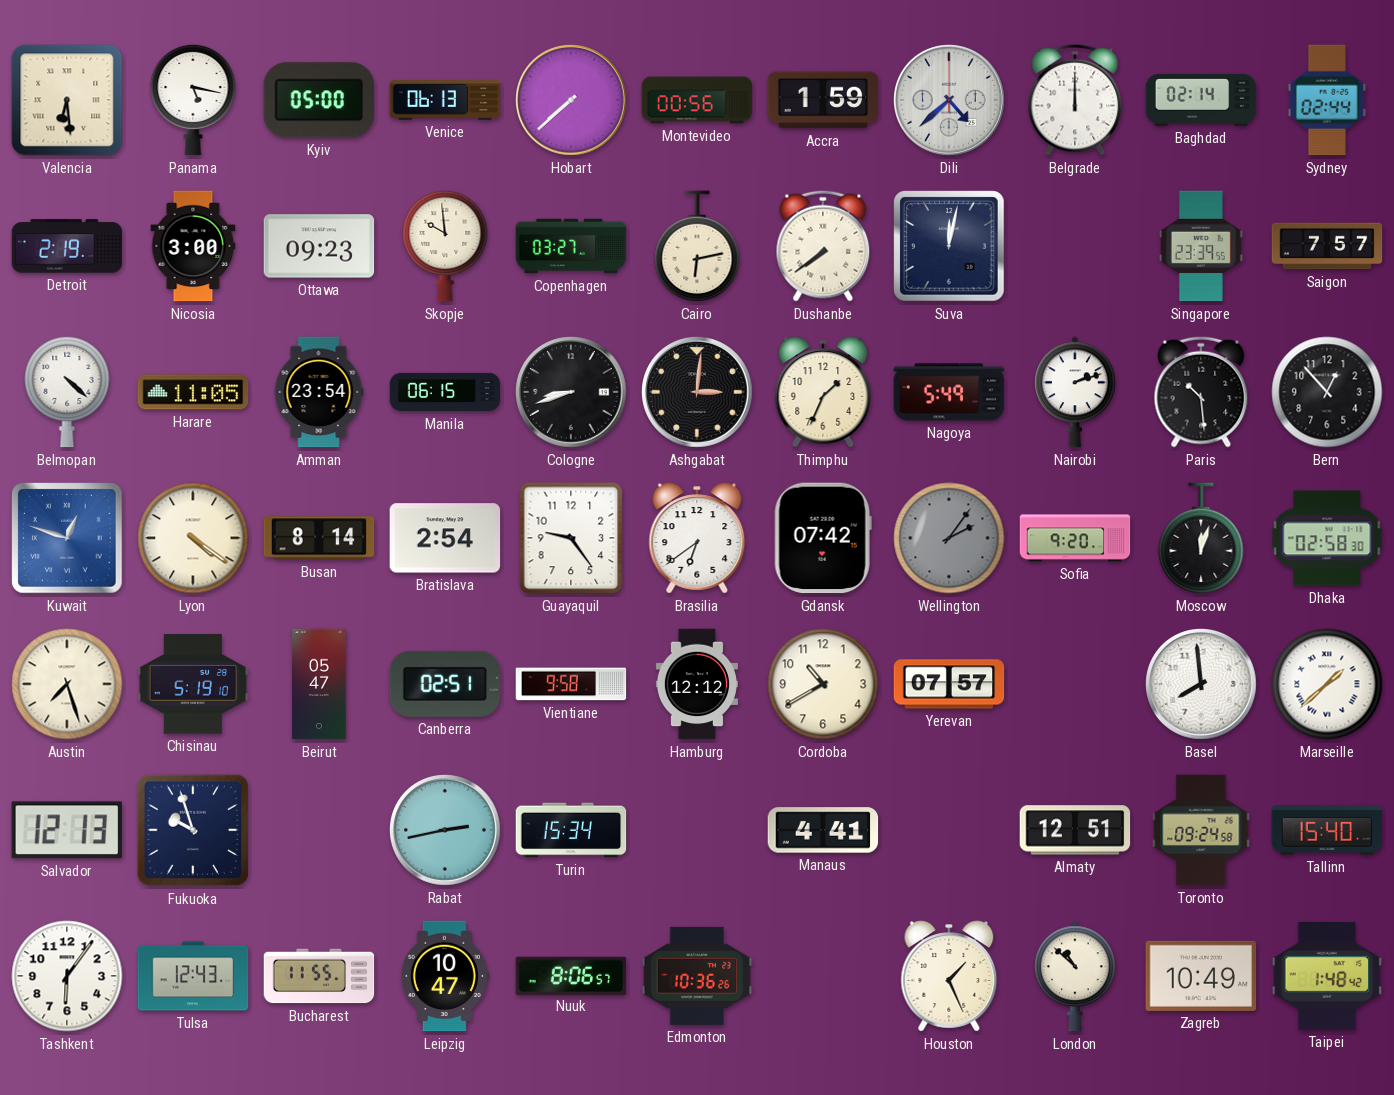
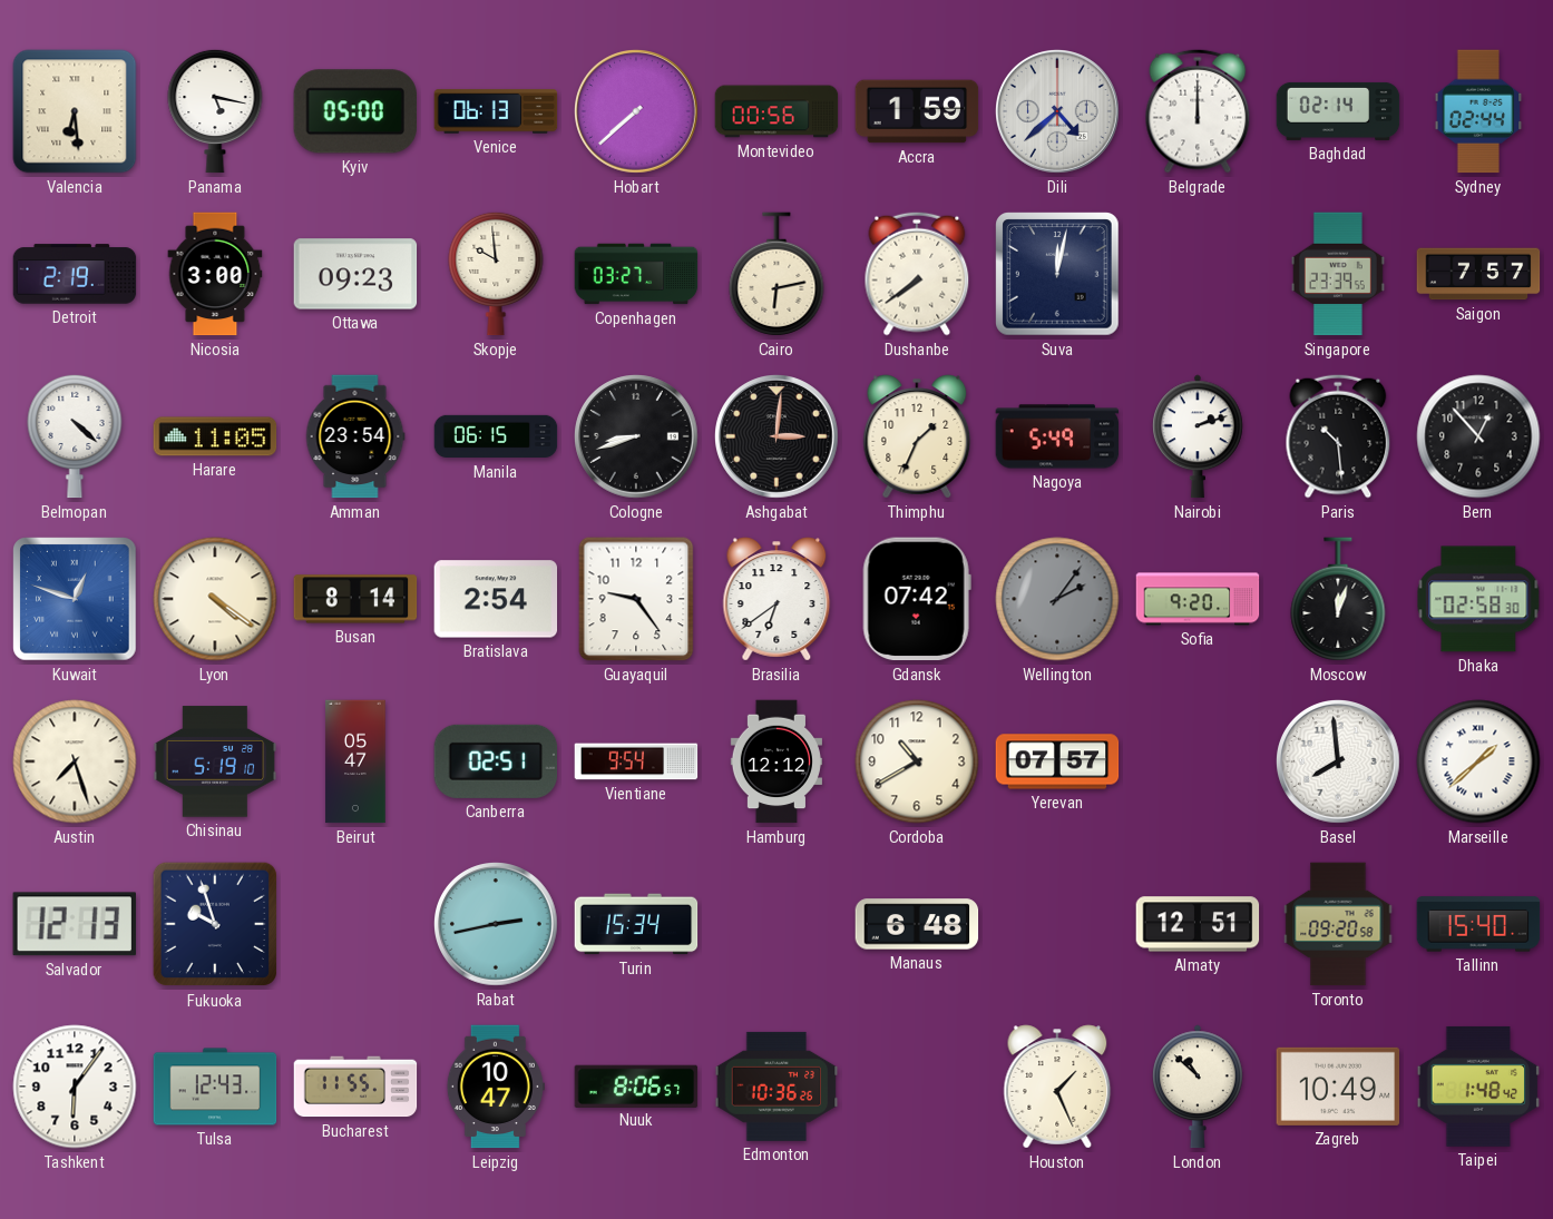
Vientiane: 9:58 -> 9:54 (636, 761)
Manaus: 4:41 -> 6:48 (917, 924)
Toronto: 09:24 -> 09:20 (1338, 924)
